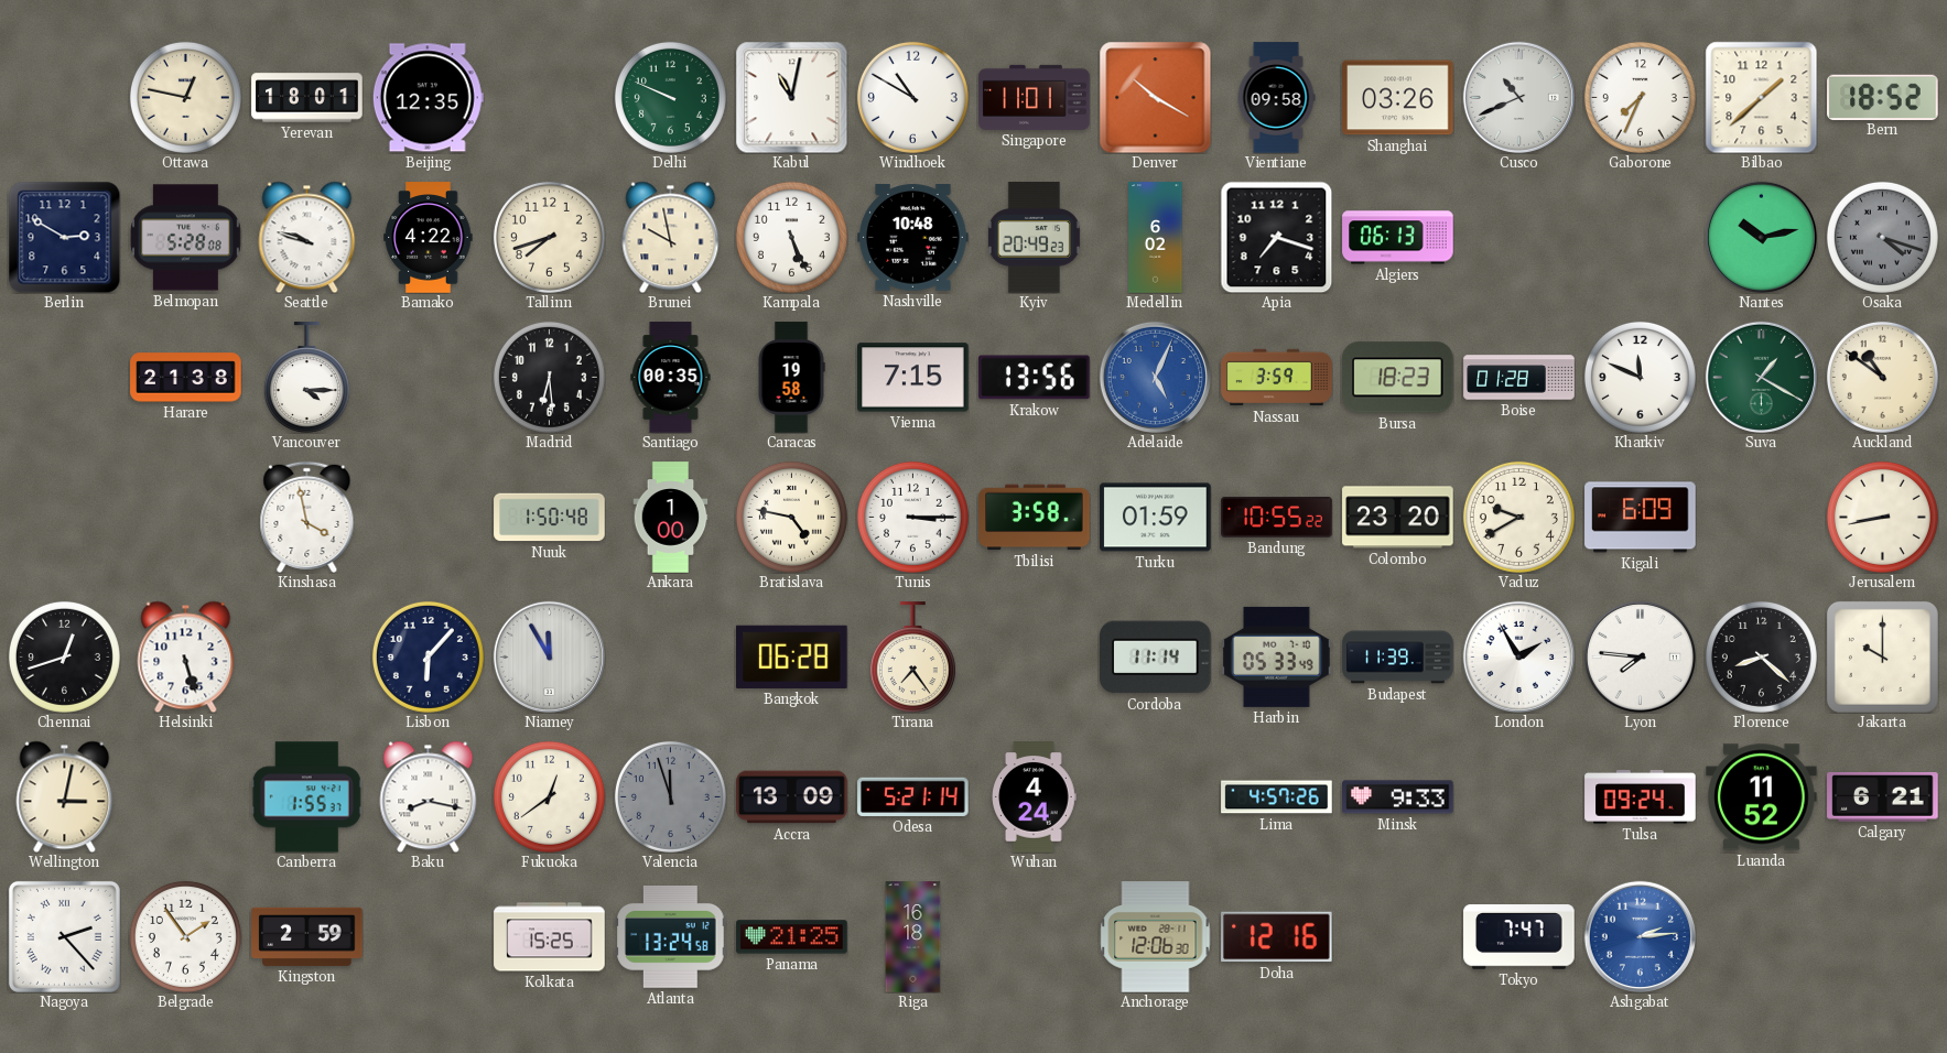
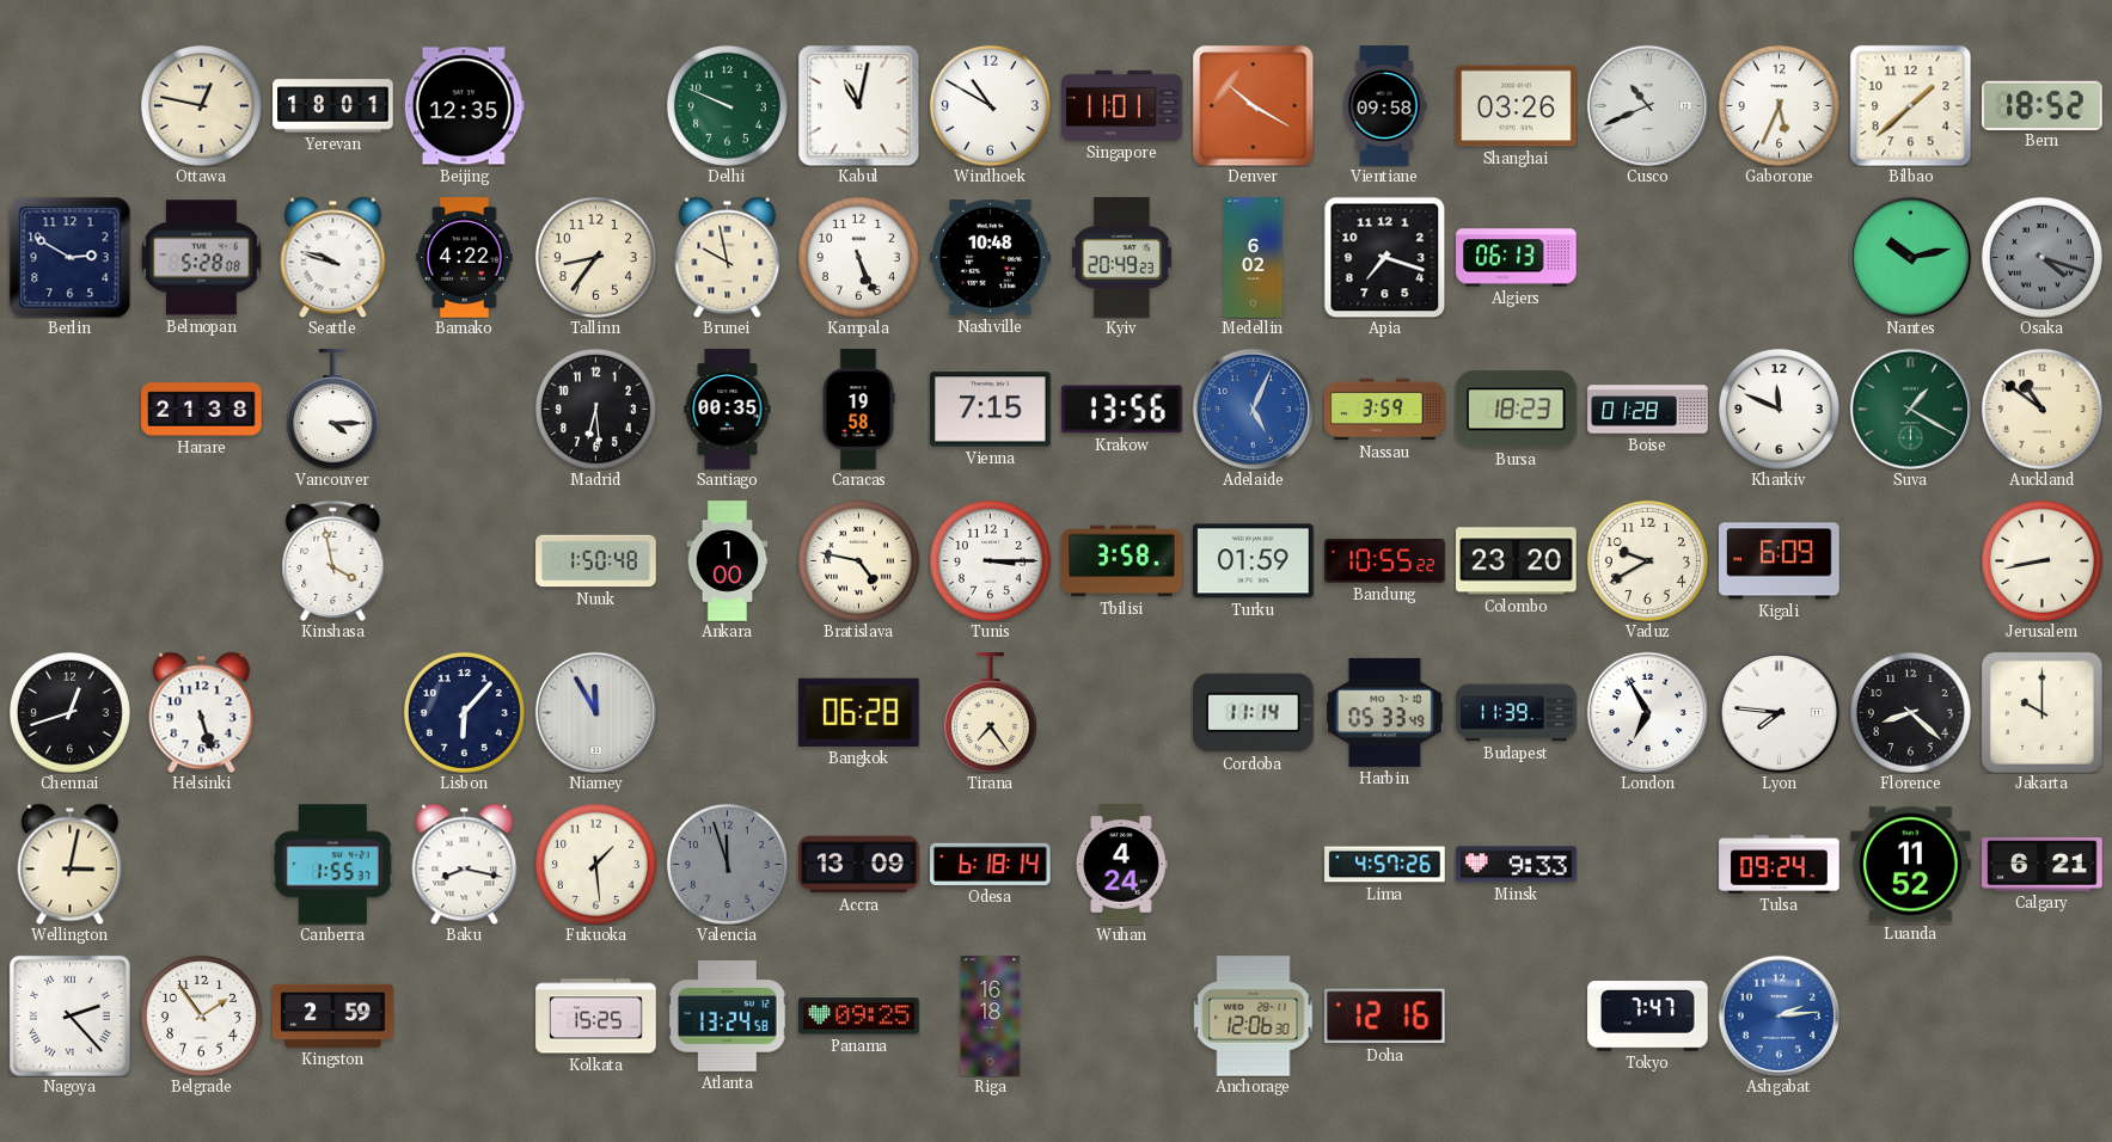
Gaborone: 7:34 -> 5:34 (1779, 105)
Tallinn: 7:42 -> 8:36 (595, 257)
London: 1:55 -> 6:55 (1647, 712)
Fukuoka: 12:39 -> 1:29 (595, 864)
Odesa: 5:21 -> 6:18 (991, 864)
Panama: 21:25 -> 09:25 (859, 1017)
